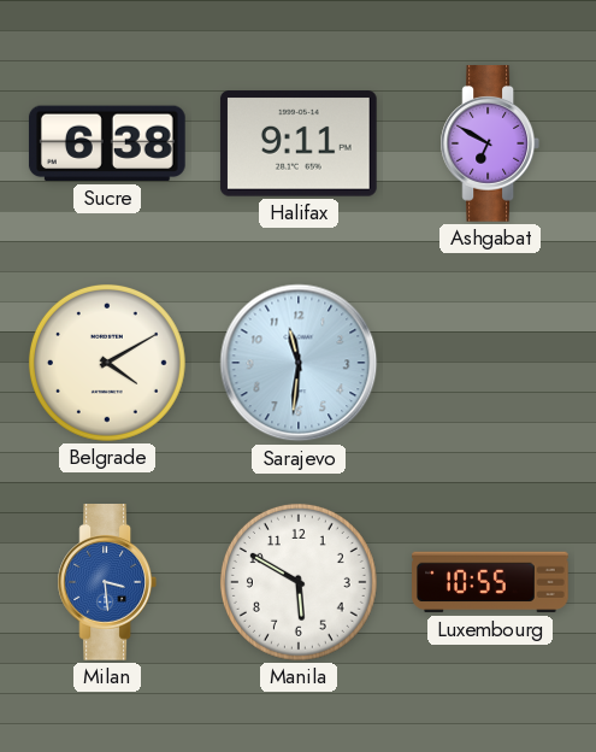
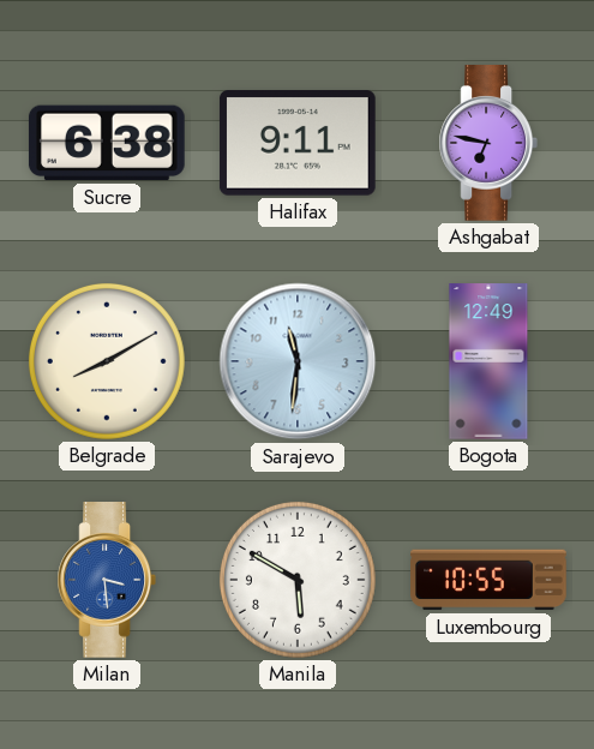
Ashgabat: 6:50 -> 6:47 (487, 144)
Belgrade: 4:10 -> 8:10 (107, 361)
Bogota: none -> 12:49 (488, 361)
